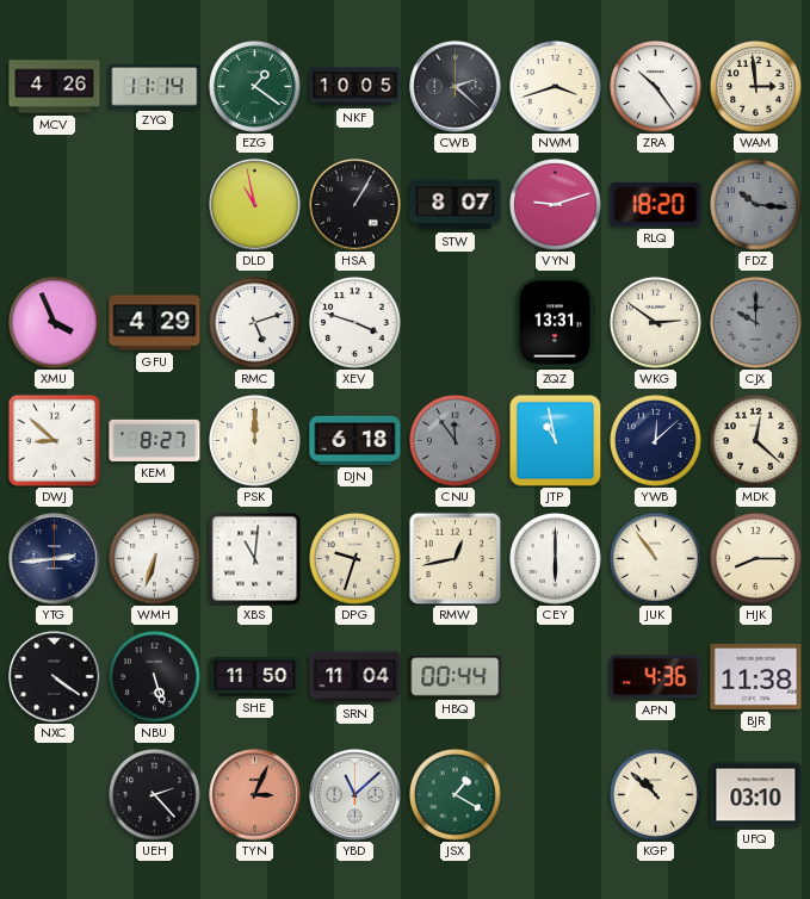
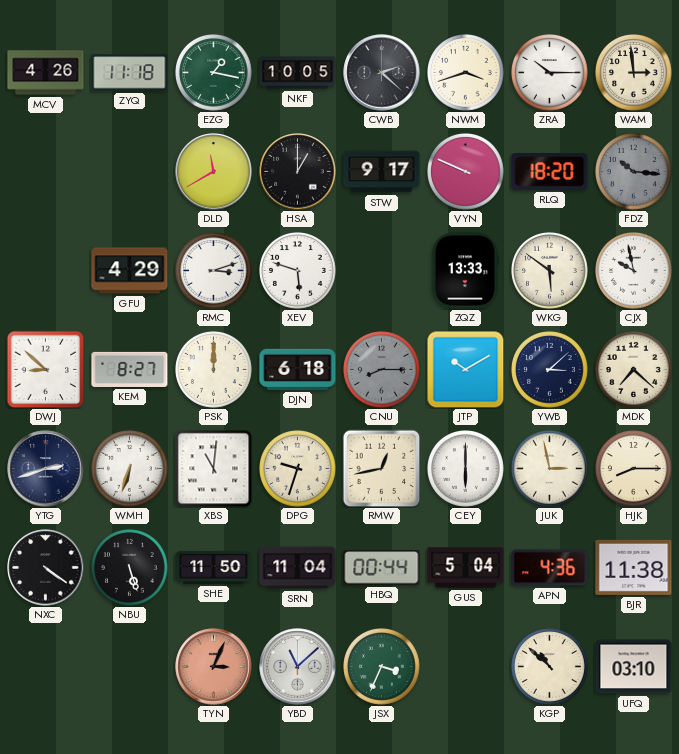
ZYQ: 11:14 -> 11:18 (130, 73)
EZG: 1:21 -> 1:17 (214, 73)
ZRA: 10:24 -> 10:15 (550, 73)
DLD: 10:58 -> 11:40 (214, 172)
HSA: 1:05 -> 1:00 (298, 172)
STW: 8:07 -> 9:17 (382, 172)
VYN: 9:12 -> 9:49 (466, 172)
XMU: 3:56 -> none (55, 323)
RMC: 5:12 -> 3:12 (214, 271)
XEV: 3:48 -> 5:48 (298, 271)
ZQZ: 13:31 -> 13:33 (465, 271)
WKG: 2:51 -> 5:51 (550, 271)
CJX: 10:00 -> 9:58 (634, 271)
CJX dial: grey -> white (634, 271)
CNU: 11:54 -> 8:15 (382, 370)
JTP: 10:58 -> 10:10 (465, 369)
YWB: 12:08 -> 3:08 (550, 370)
MDK: 12:22 -> 7:22 (634, 370)
YTG: 2:44 -> 2:42 (46, 469)
JUK: 10:54 -> 2:58 (550, 469)
GUS: none -> 5:04 (466, 568)
UEH: 2:23 -> none (155, 795)
JSX: 1:20 -> 3:34 (382, 667)
